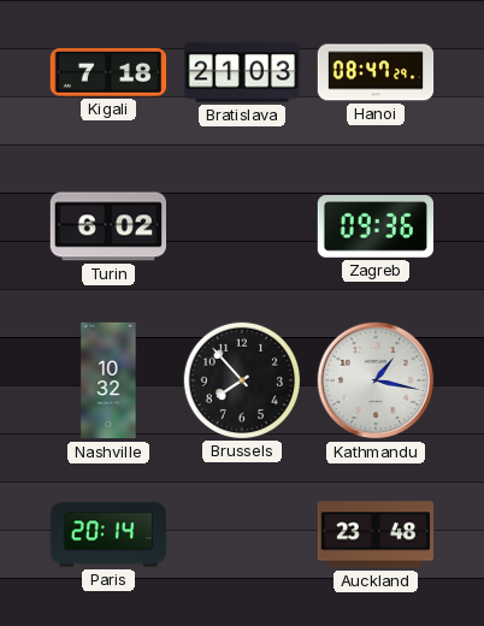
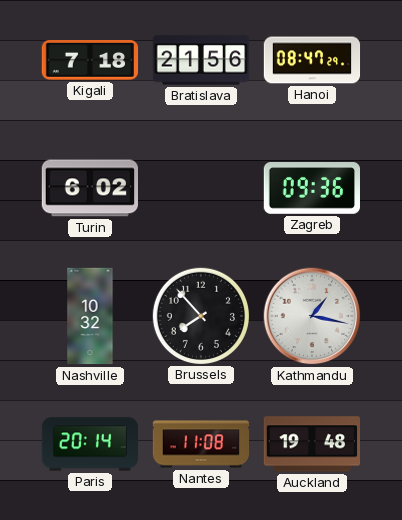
Bratislava: 21:03 -> 21:56 (201, 60)
Nantes: none -> 11:08 (201, 444)
Auckland: 23:48 -> 19:48 (312, 444)
